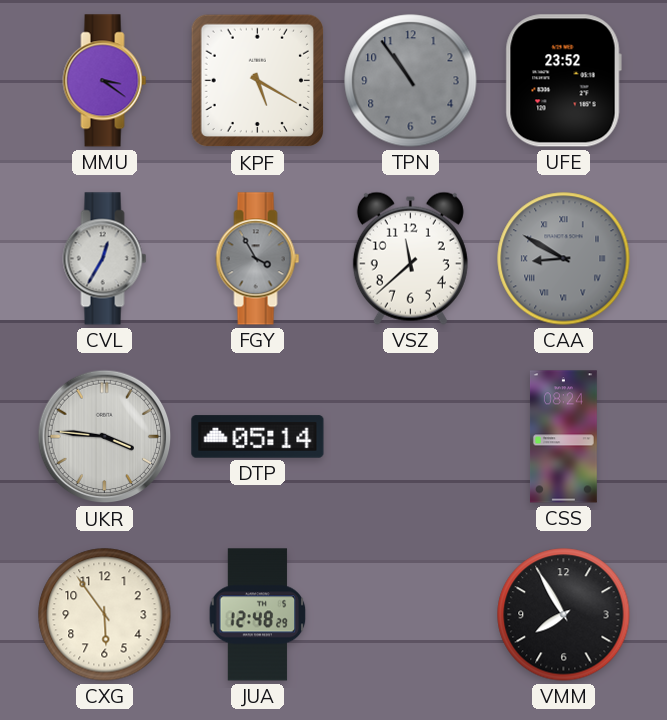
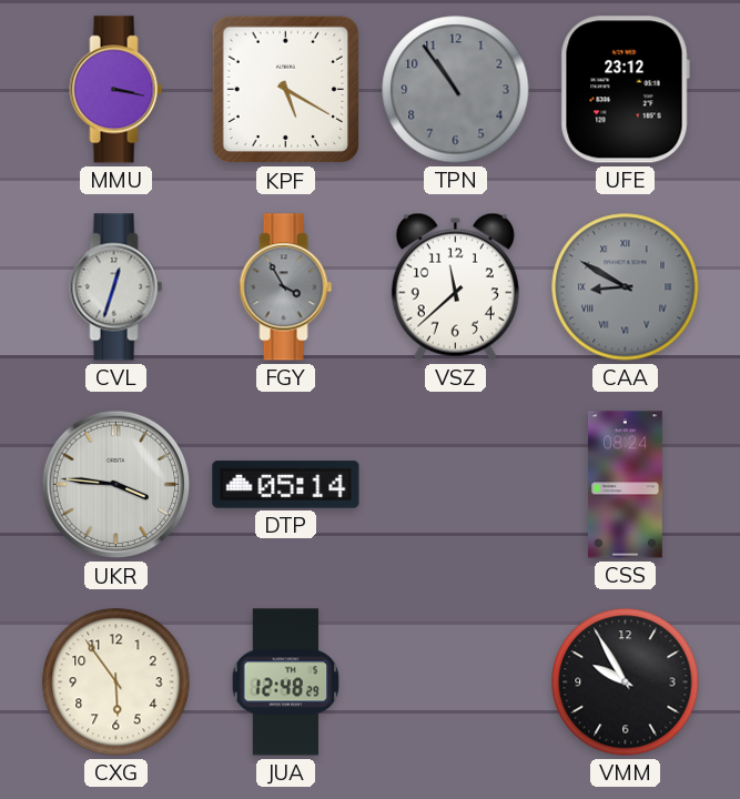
MMU: 3:21 -> 3:17 (116, 90)
UFE: 23:52 -> 23:12 (625, 90)
CVL: 12:35 -> 12:33 (116, 287)
VMM: 7:55 -> 9:55 (626, 682)
